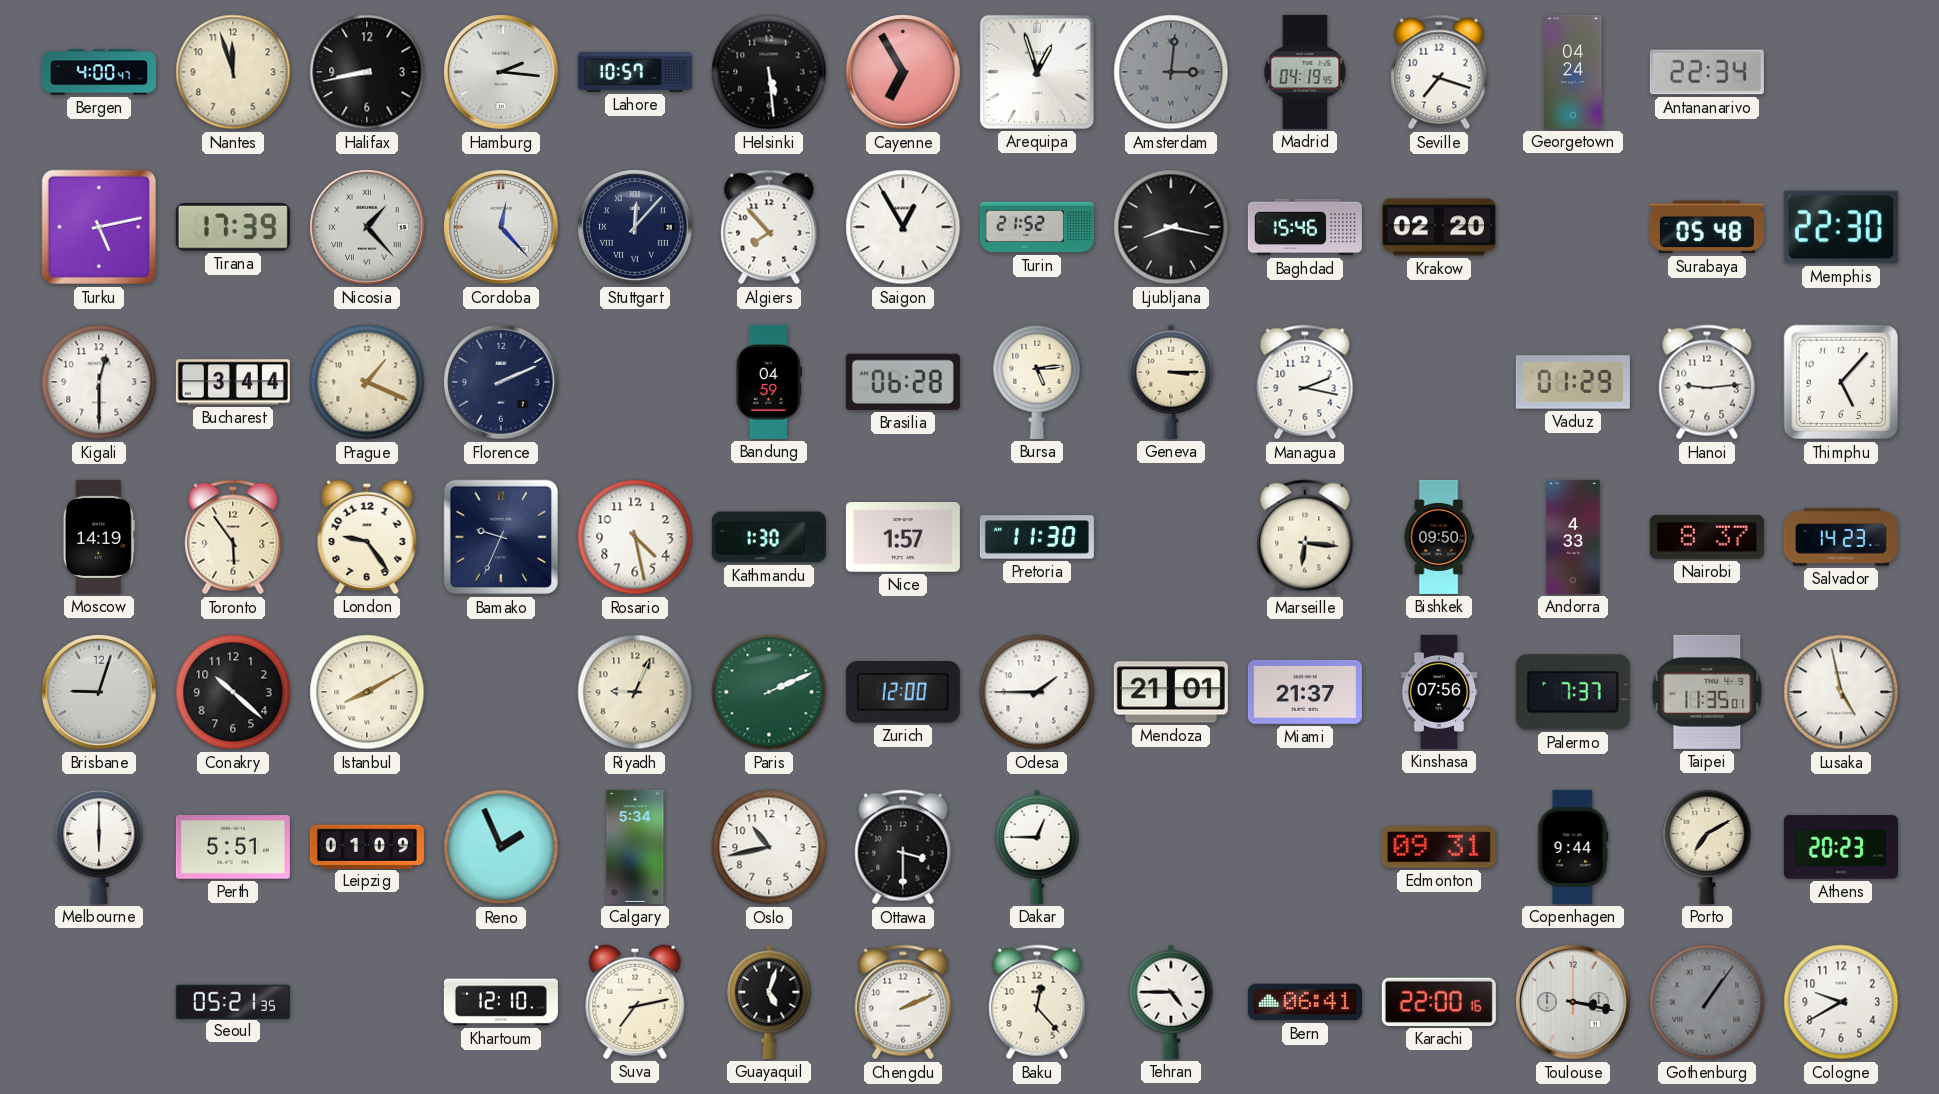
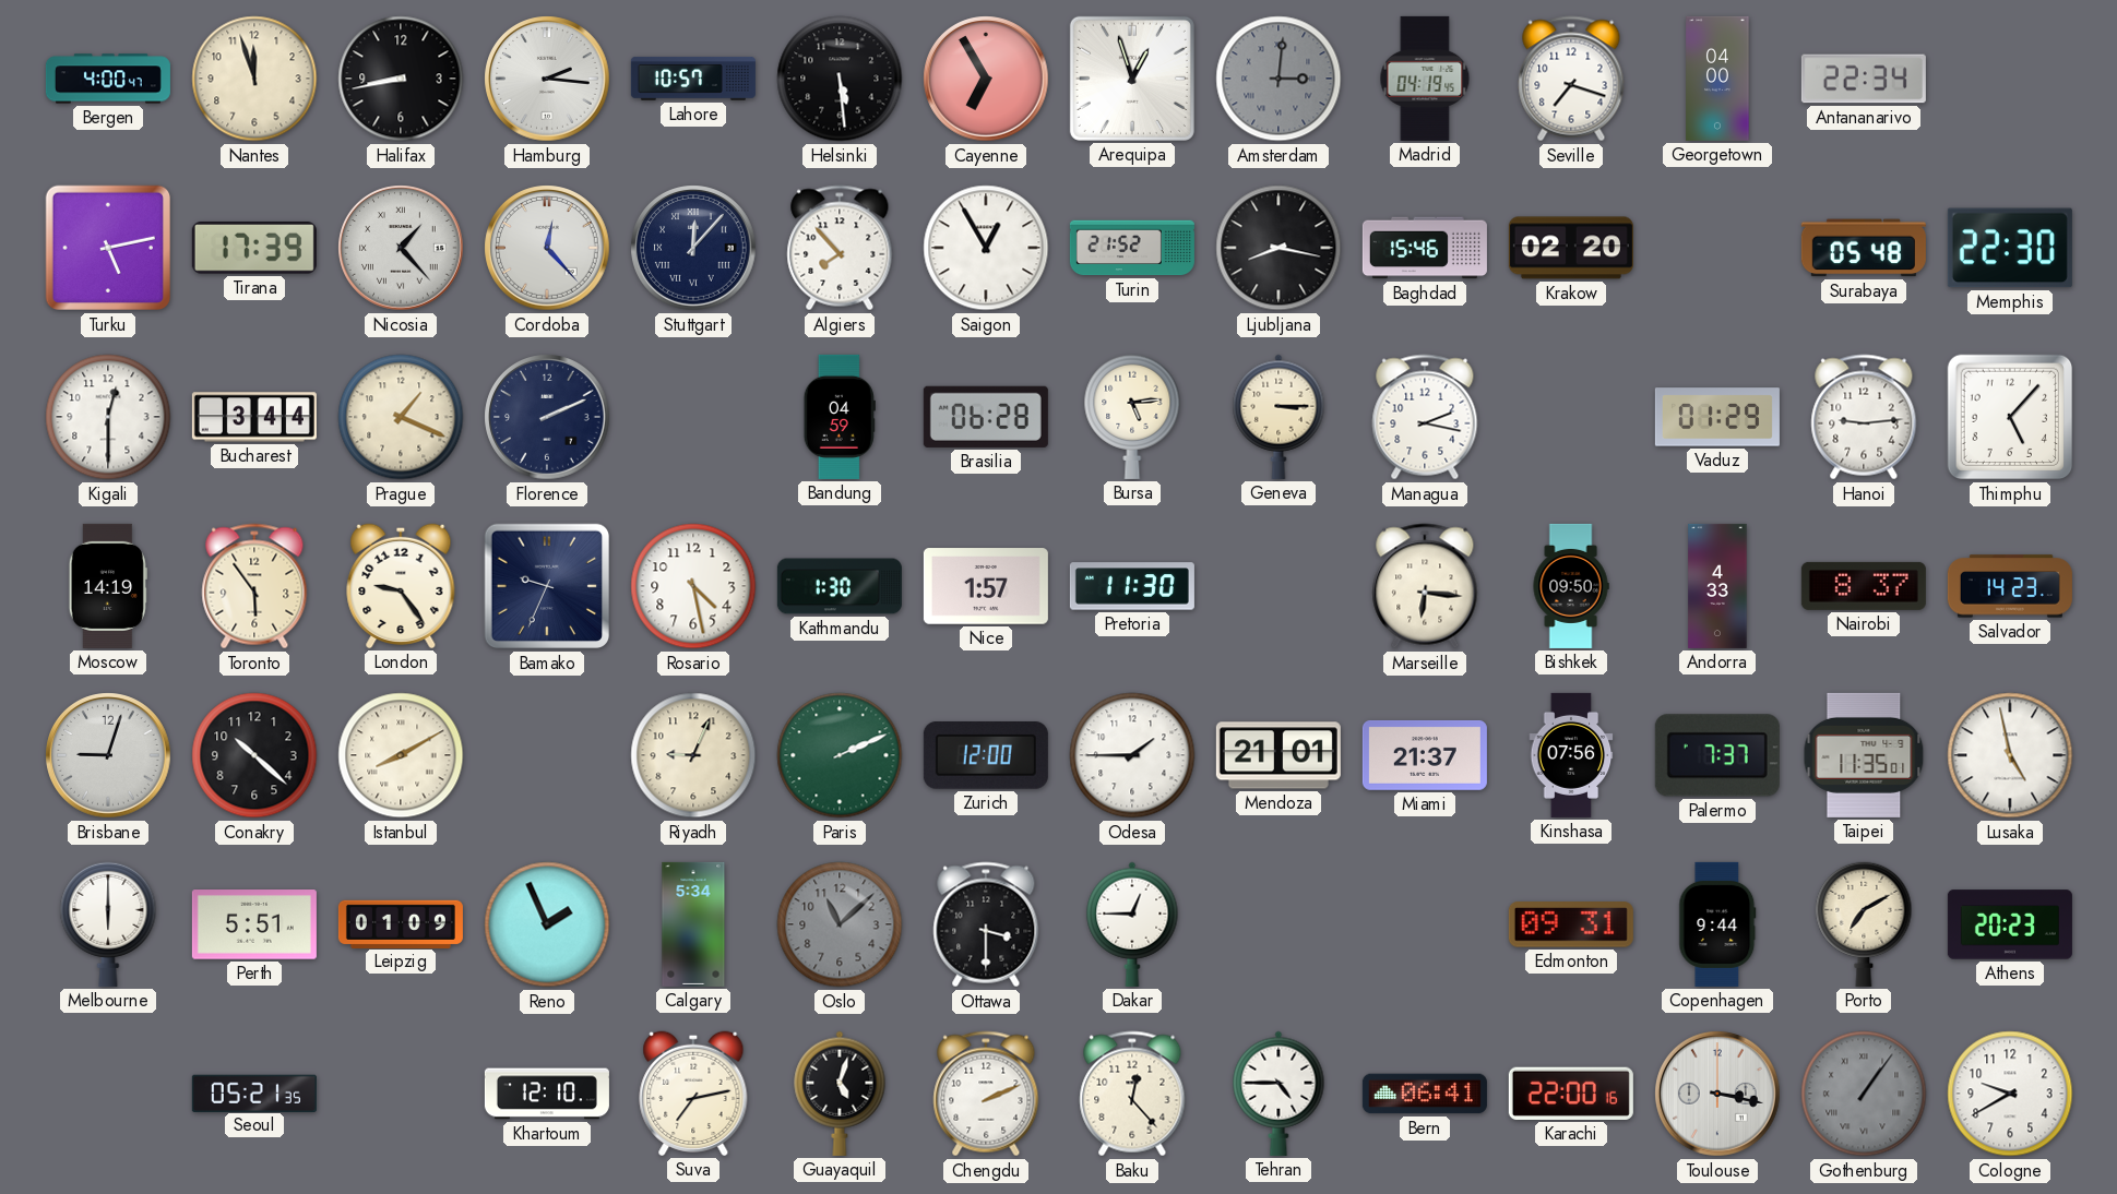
Georgetown: 04:24 -> 04:00 (1717, 79)
Oslo: 10:43 -> 11:08 (840, 924)
Oslo dial: white -> grey (840, 924)
